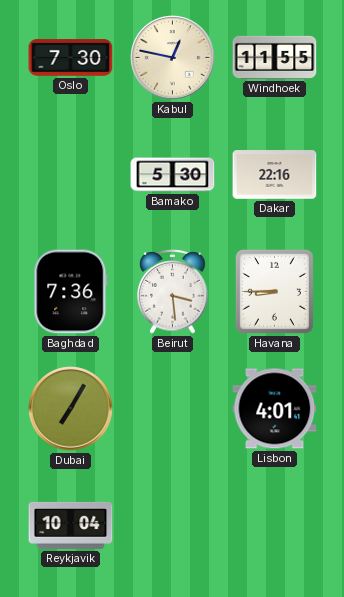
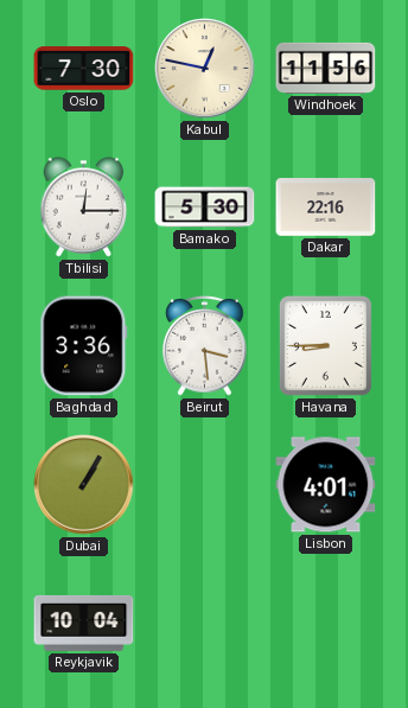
Windhoek: 11:55 -> 11:56 (326, 68)
Tbilisi: none -> 12:15 (84, 208)
Baghdad: 7:36 -> 3:36 (84, 346)
Dubai: 7:05 -> 1:05 (84, 485)
